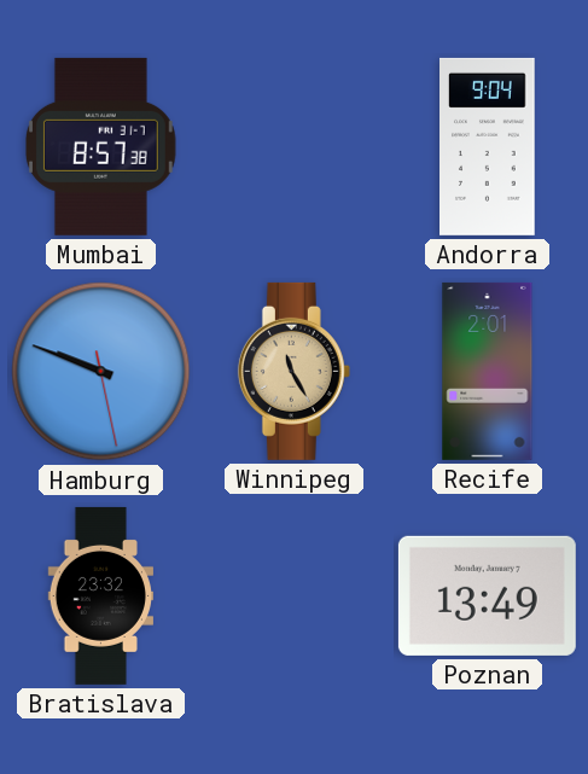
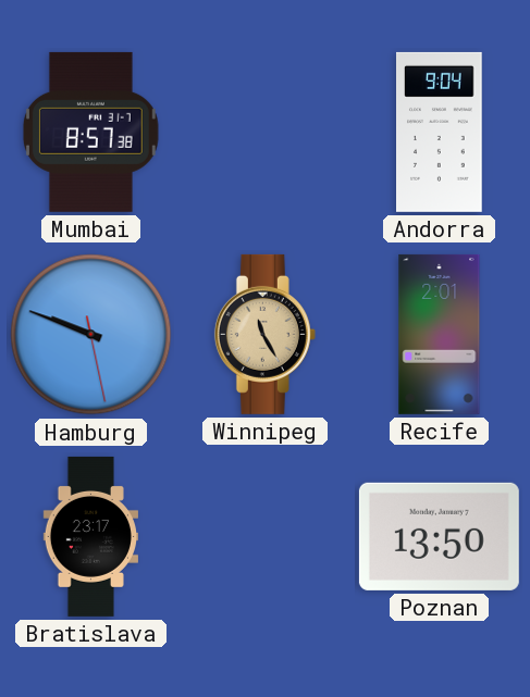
Bratislava: 23:32 -> 23:17 (90, 536)
Poznan: 13:49 -> 13:50 (439, 536)
